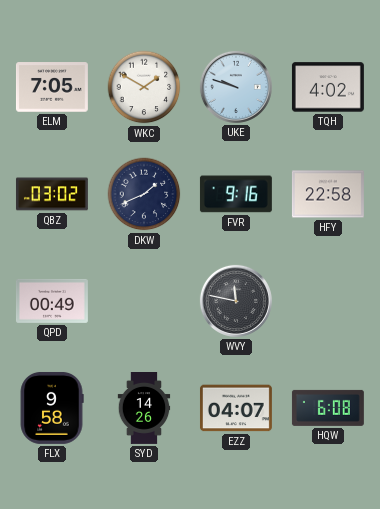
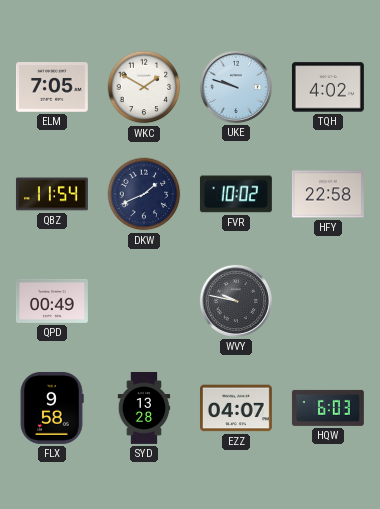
QBZ: 03:02 -> 11:54 (52, 194)
FVR: 9:16 -> 10:02 (236, 194)
WVY: 11:47 -> 9:47 (236, 301)
SYD: 14:26 -> 13:28 (144, 409)
HQW: 6:08 -> 6:03 (328, 408)
